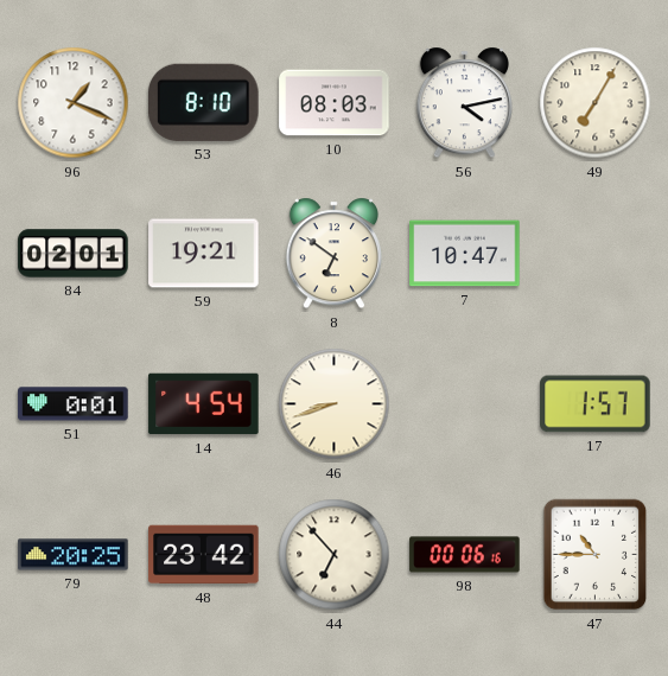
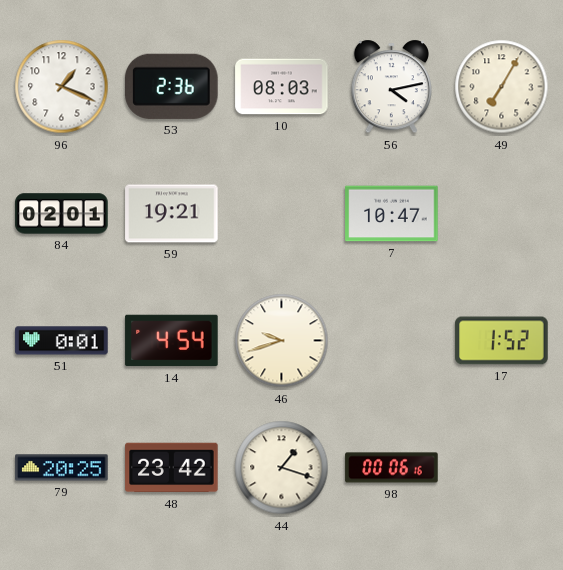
53: 8:10 -> 2:36 (172, 86)
8: 6:51 -> none (333, 254)
46: 8:42 -> 9:42 (282, 341)
17: 1:57 -> 1:52 (502, 341)
44: 6:53 -> 1:18 (282, 468)
47: 10:45 -> none (596, 555)
